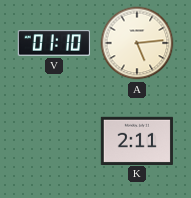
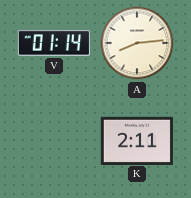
V: 01:10 -> 01:14 (54, 43)
A: 5:14 -> 8:14 (137, 43)
